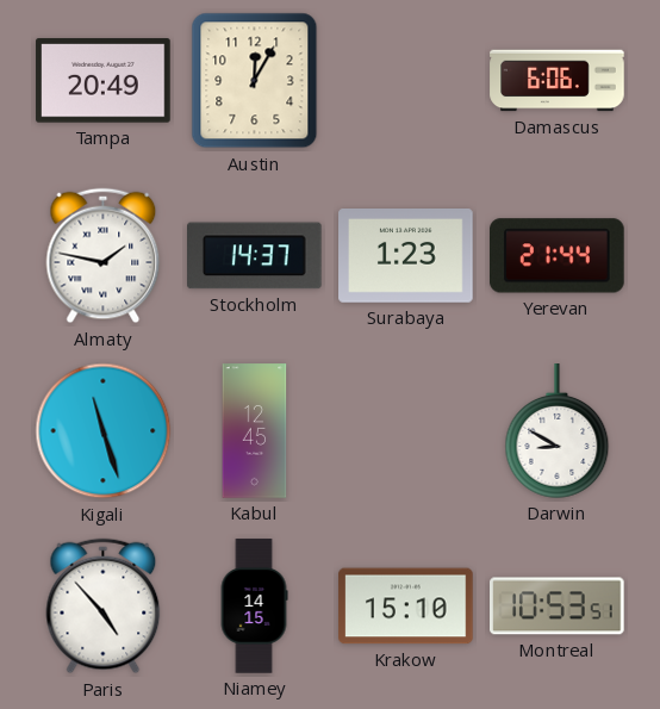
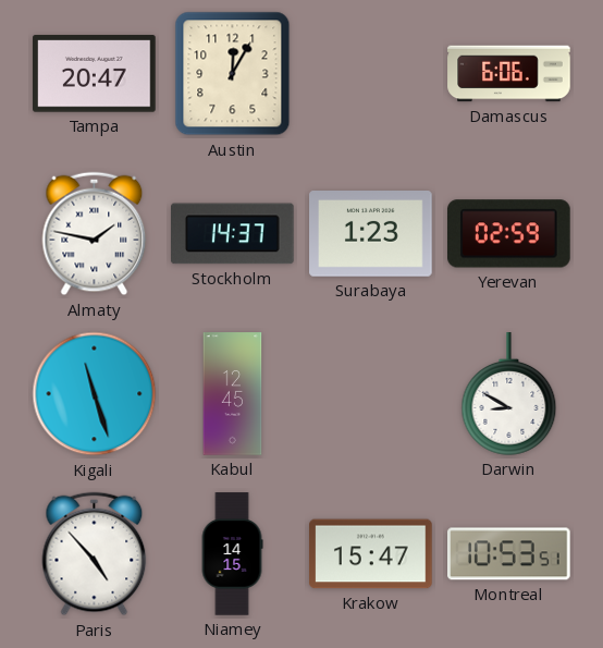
Tampa: 20:49 -> 20:47 (95, 74)
Yerevan: 21:44 -> 02:59 (509, 234)
Krakow: 15:10 -> 15:47 (371, 554)
